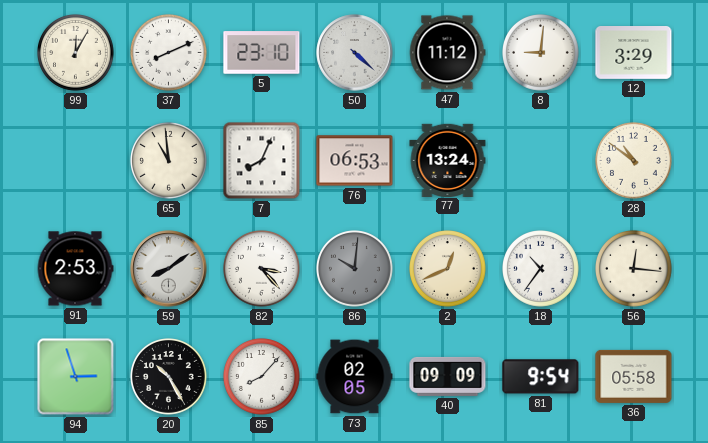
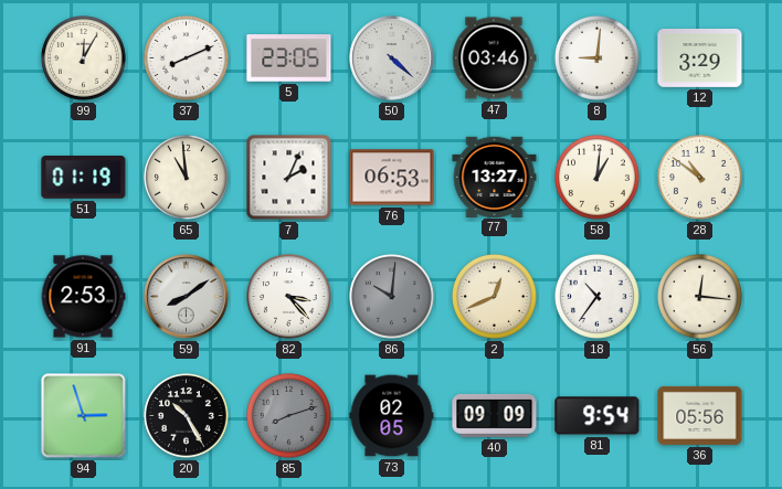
5: 23:10 -> 23:05 (289, 59)
47: 11:12 -> 03:46 (494, 59)
51: none -> 01:19 (84, 178)
7: 8:04 -> 2:04 (289, 178)
77: 13:24 -> 13:27 (495, 177)
58: none -> 1:01 (598, 178)
85: 8:07 -> 8:12 (289, 416)
85 dial: white -> grey (289, 416)
36: 05:58 -> 05:56 (700, 415)
